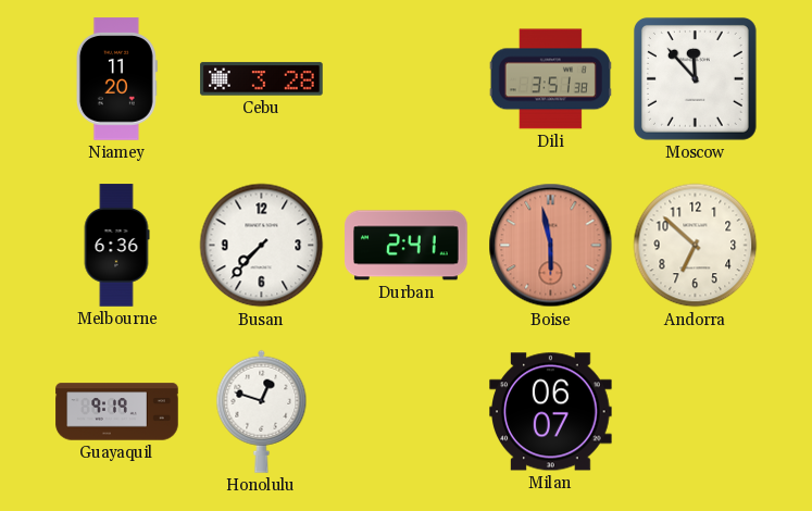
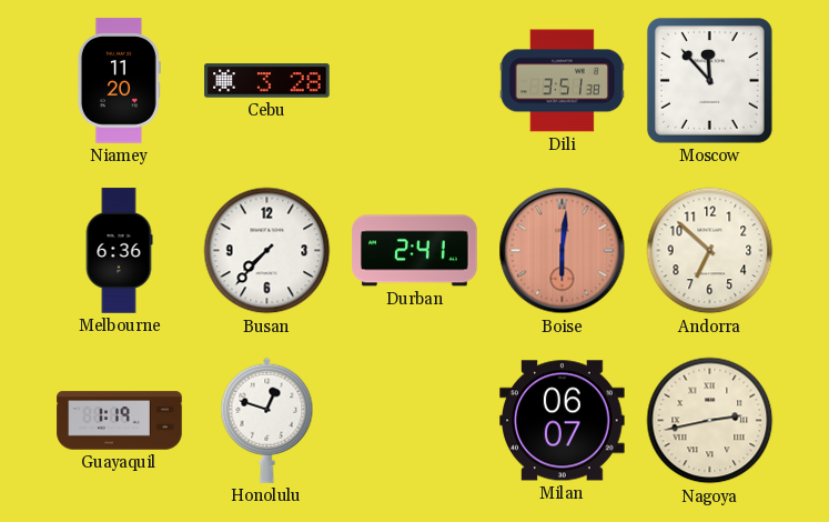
Boise: 5:58 -> 6:01 (563, 251)
Guayaquil: 9:19 -> 1:19 (120, 421)
Nagoya: none -> 2:43 (710, 421)
